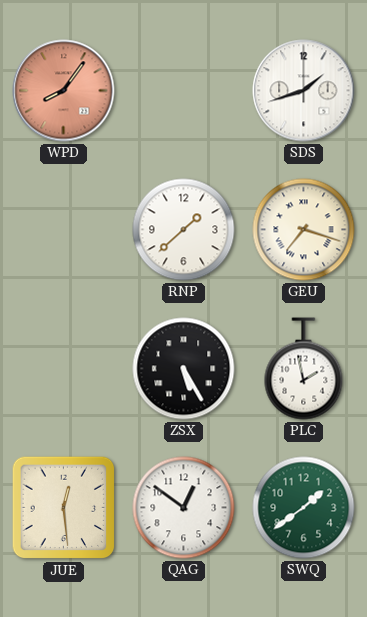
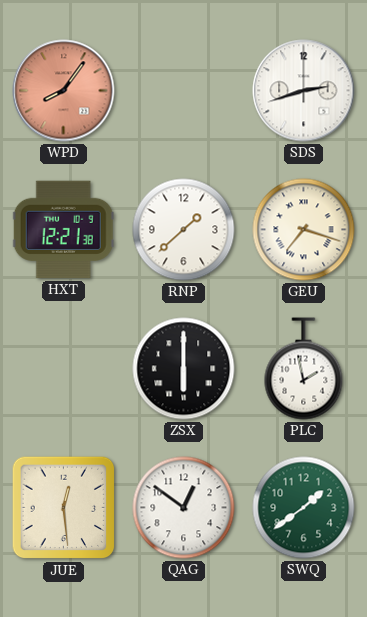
SDS: 1:42 -> 2:42 (304, 91)
HXT: none -> 12:21 (63, 230)
ZSX: 5:25 -> 6:00 (184, 369)
